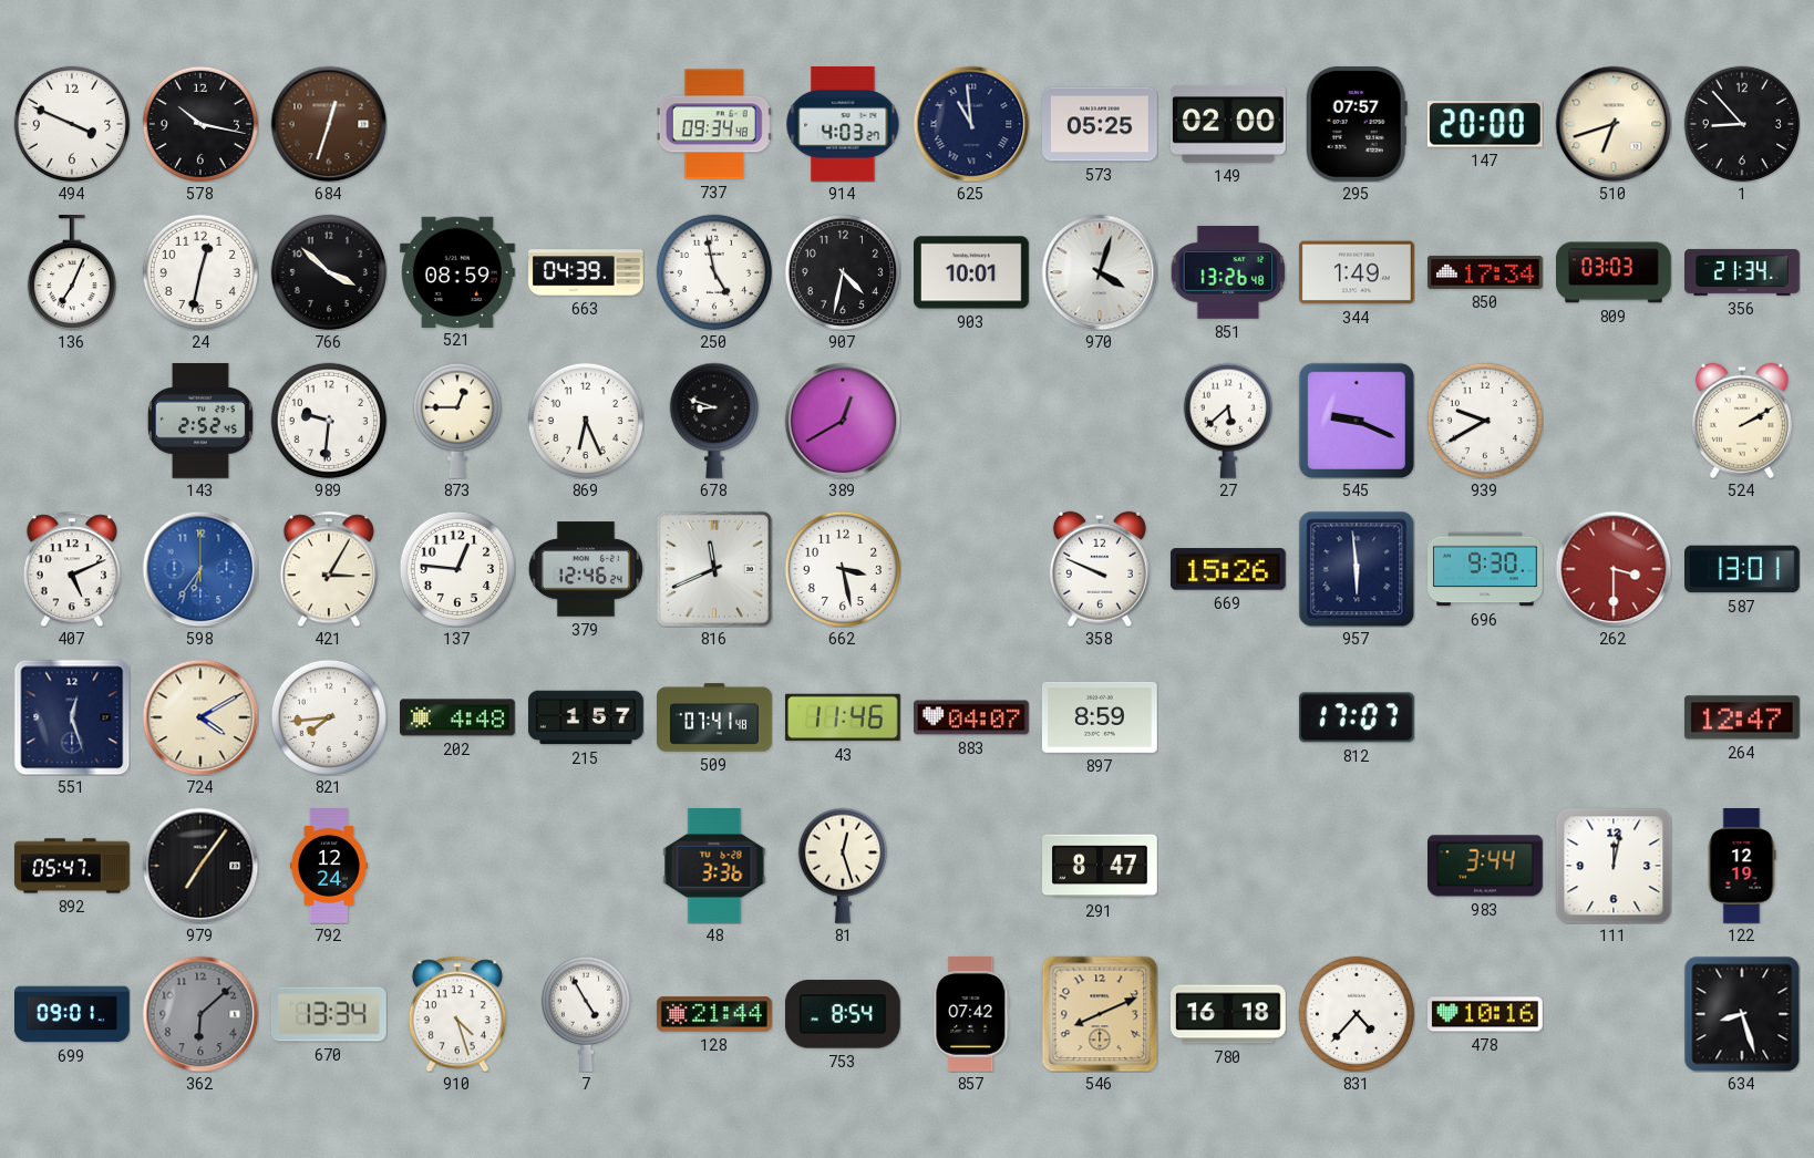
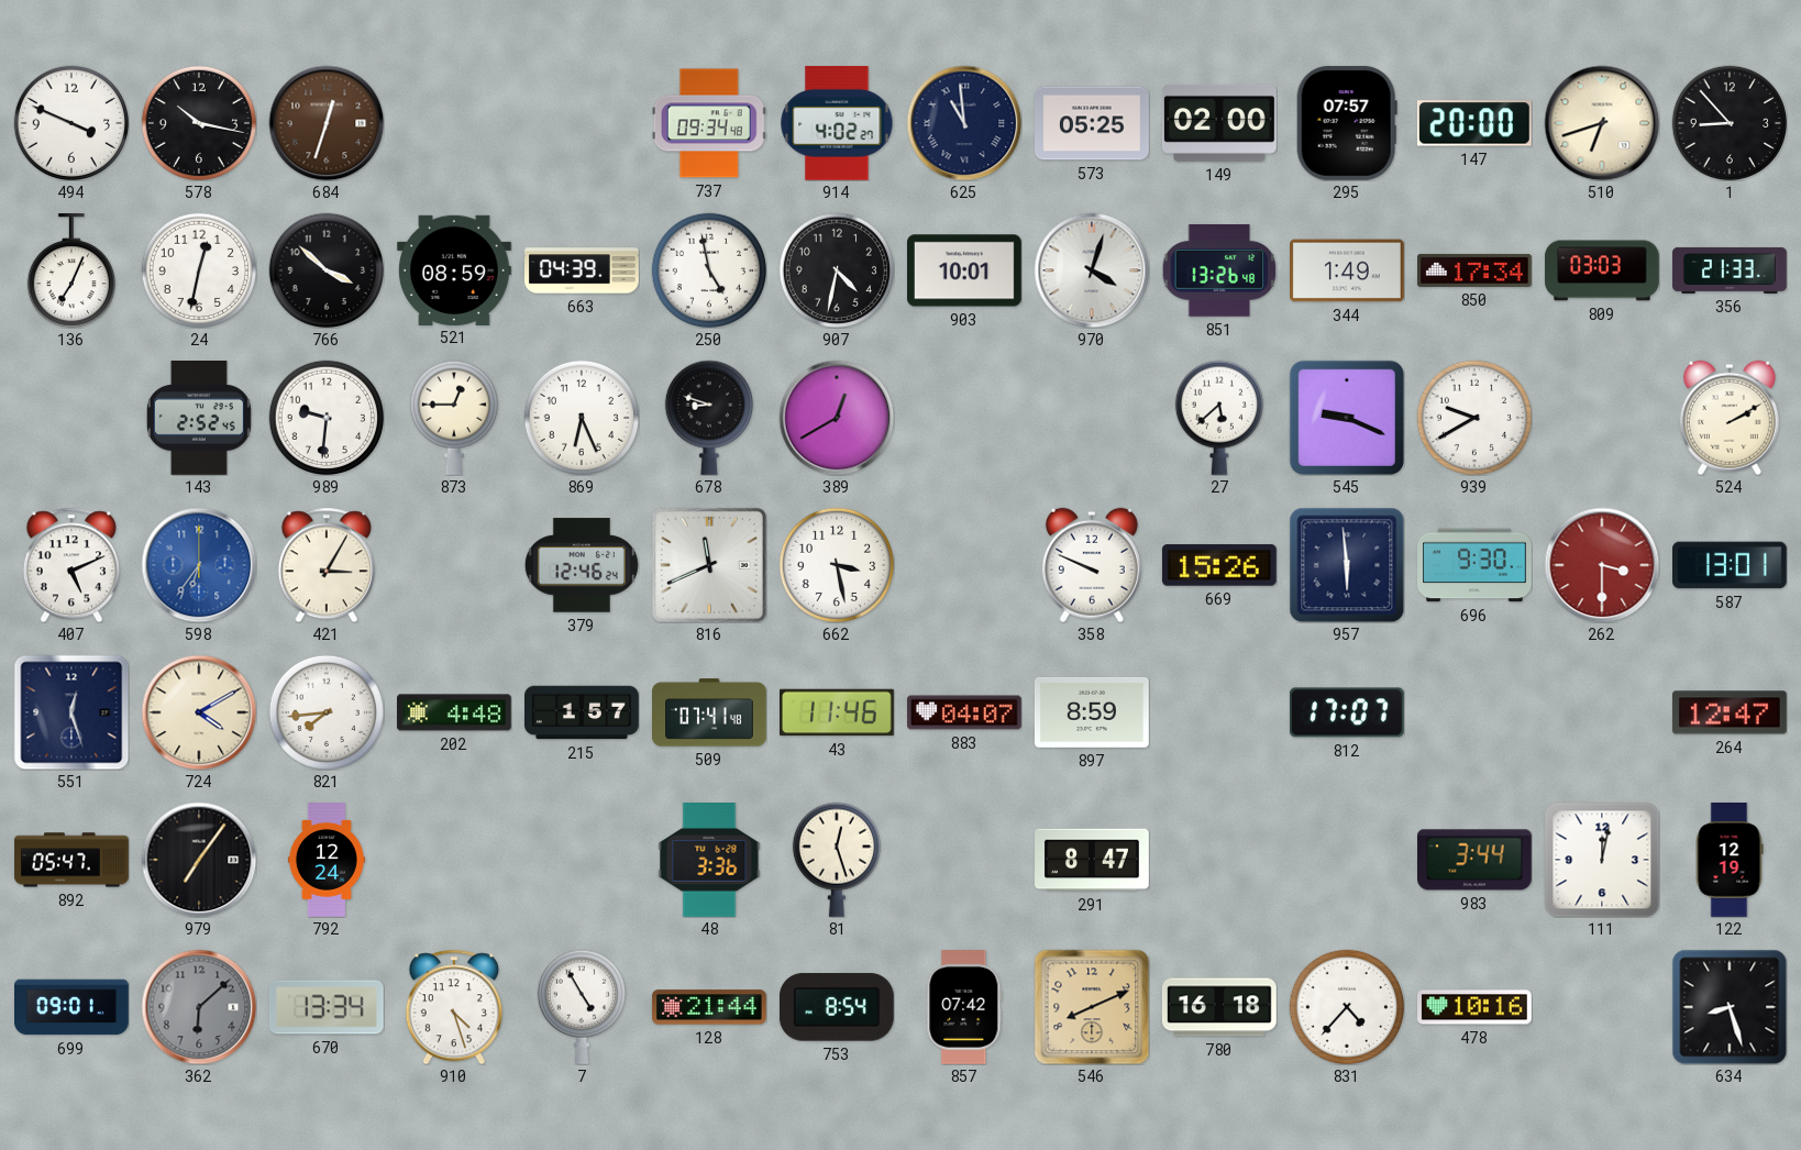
914: 4:03 -> 4:02 (837, 123)
356: 21:34 -> 21:33 (1730, 270)
137: 12:46 -> none (456, 568)
